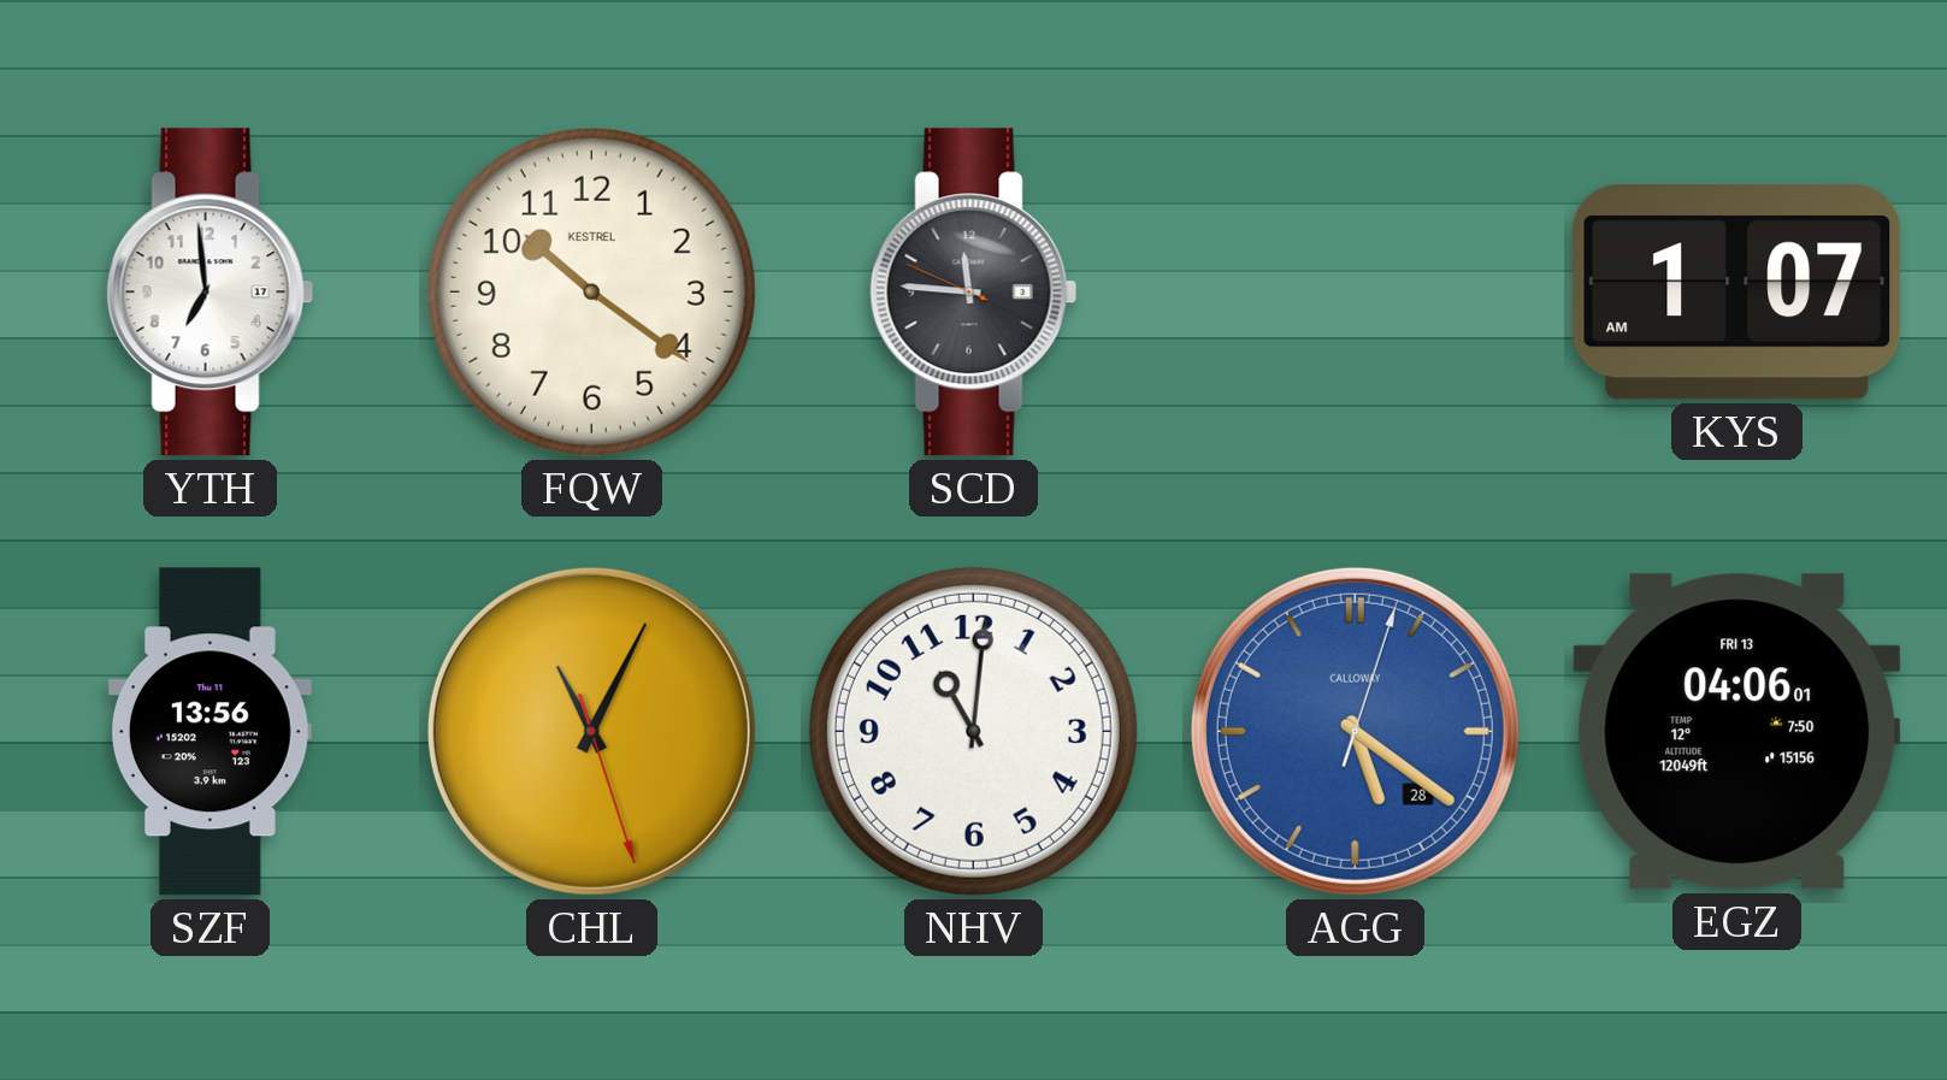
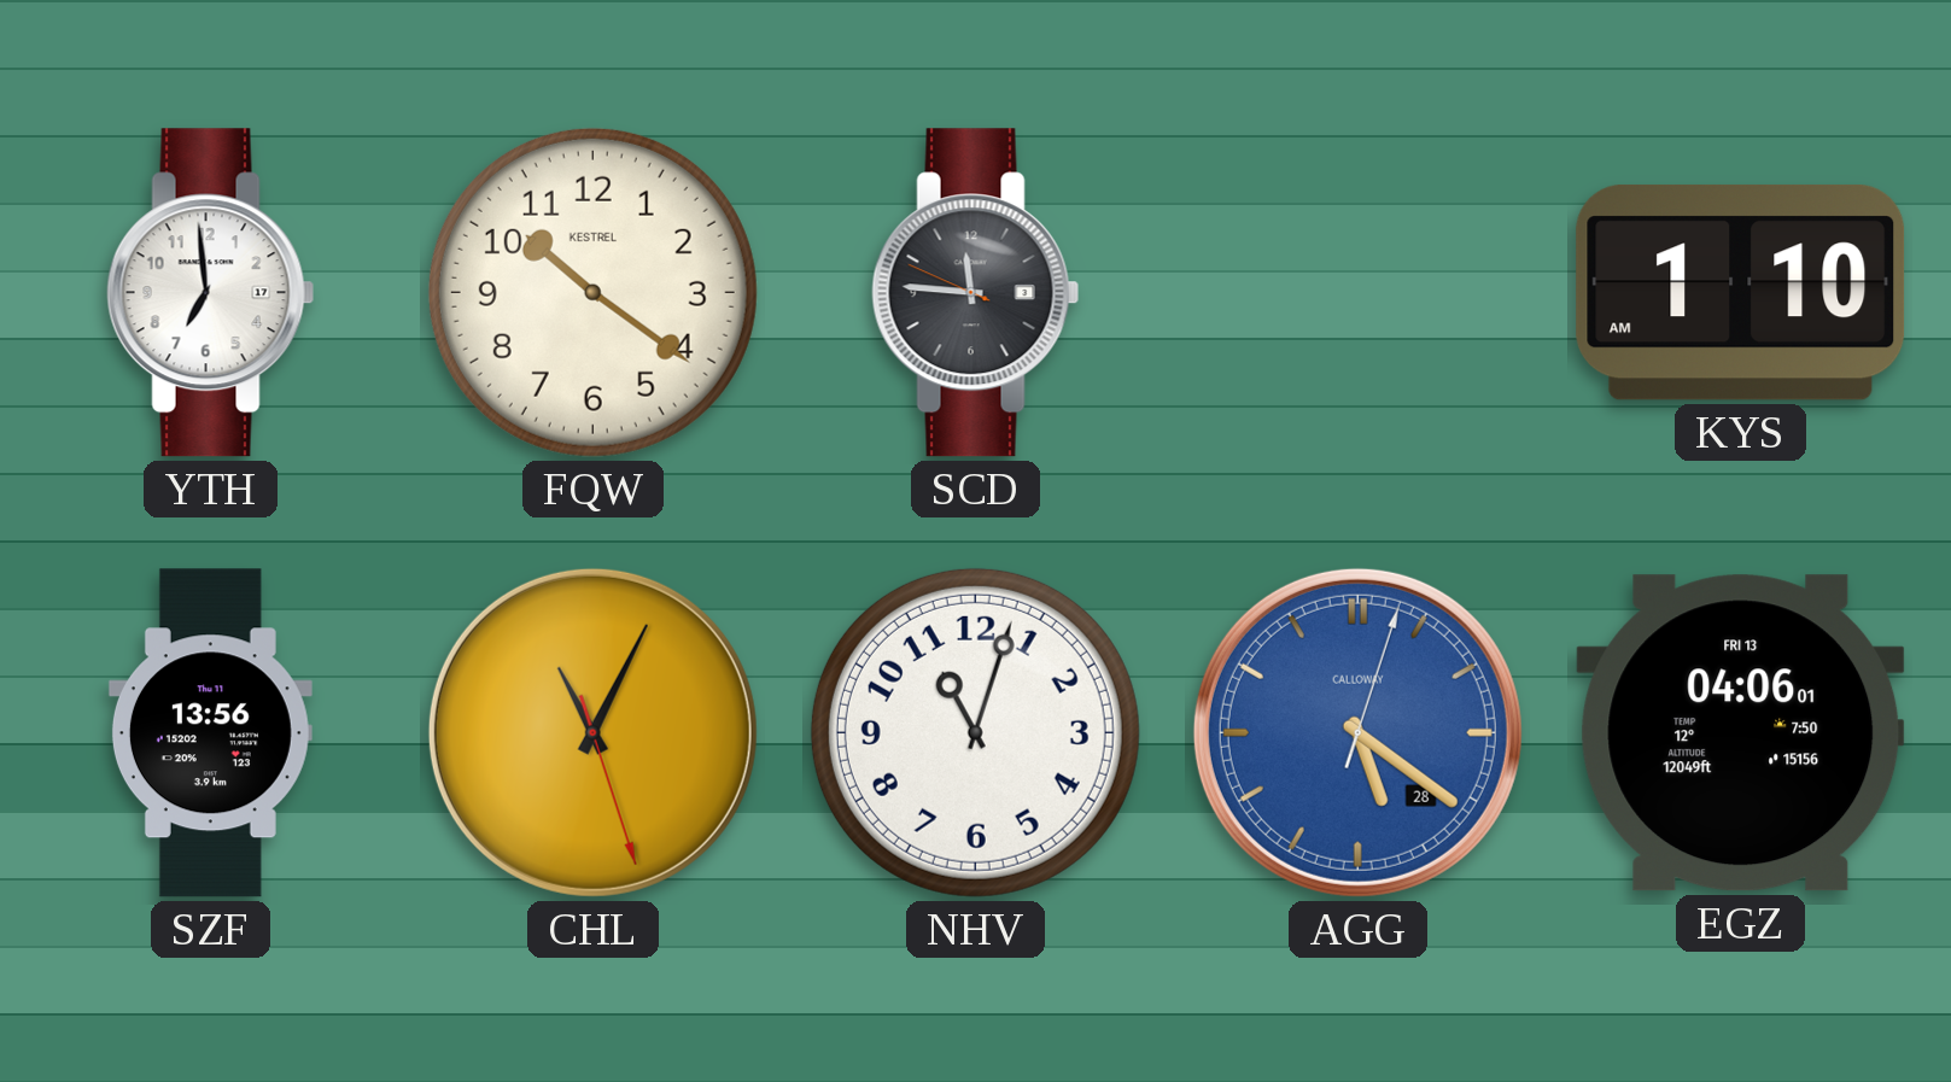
KYS: 1:07 -> 1:10 (1741, 292)
NHV: 11:01 -> 11:03 (975, 732)
